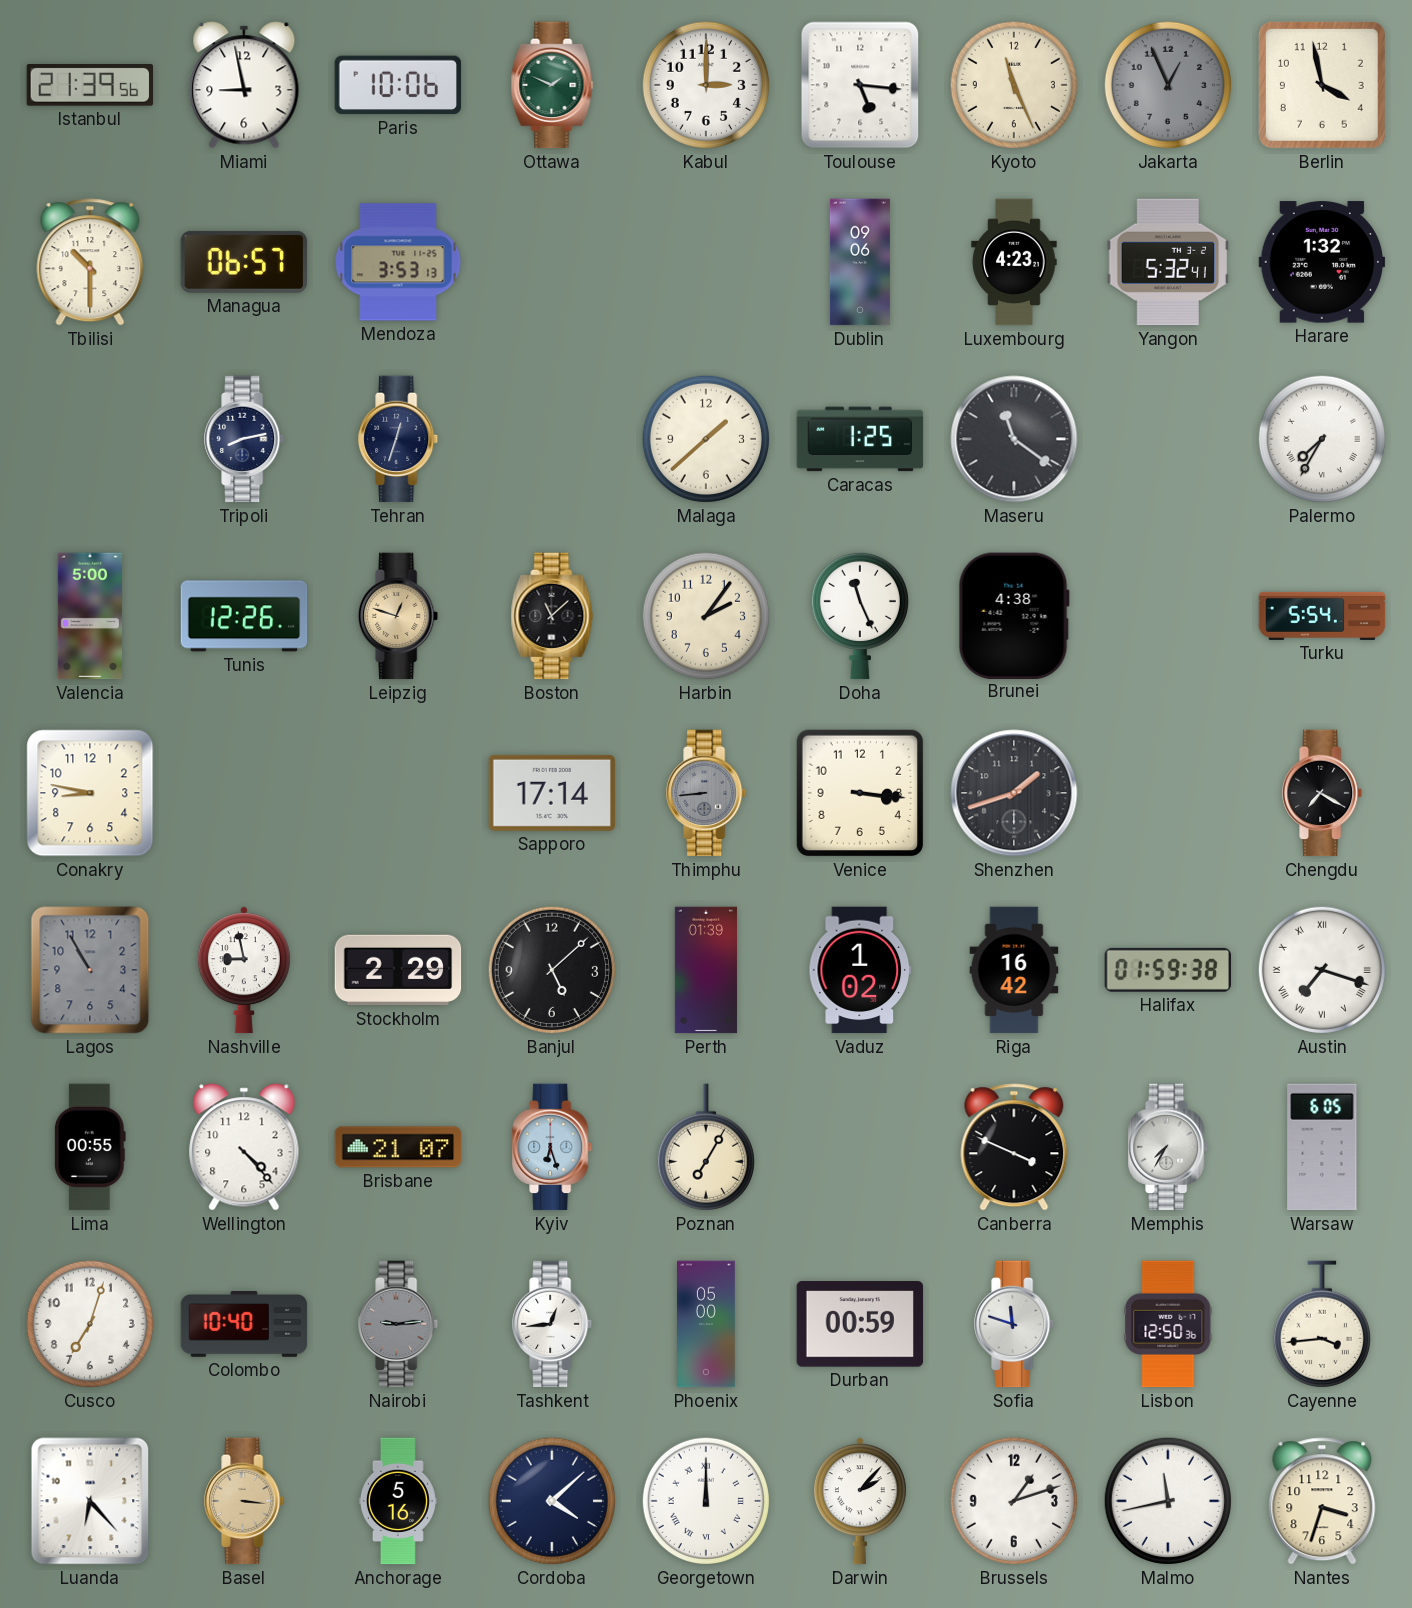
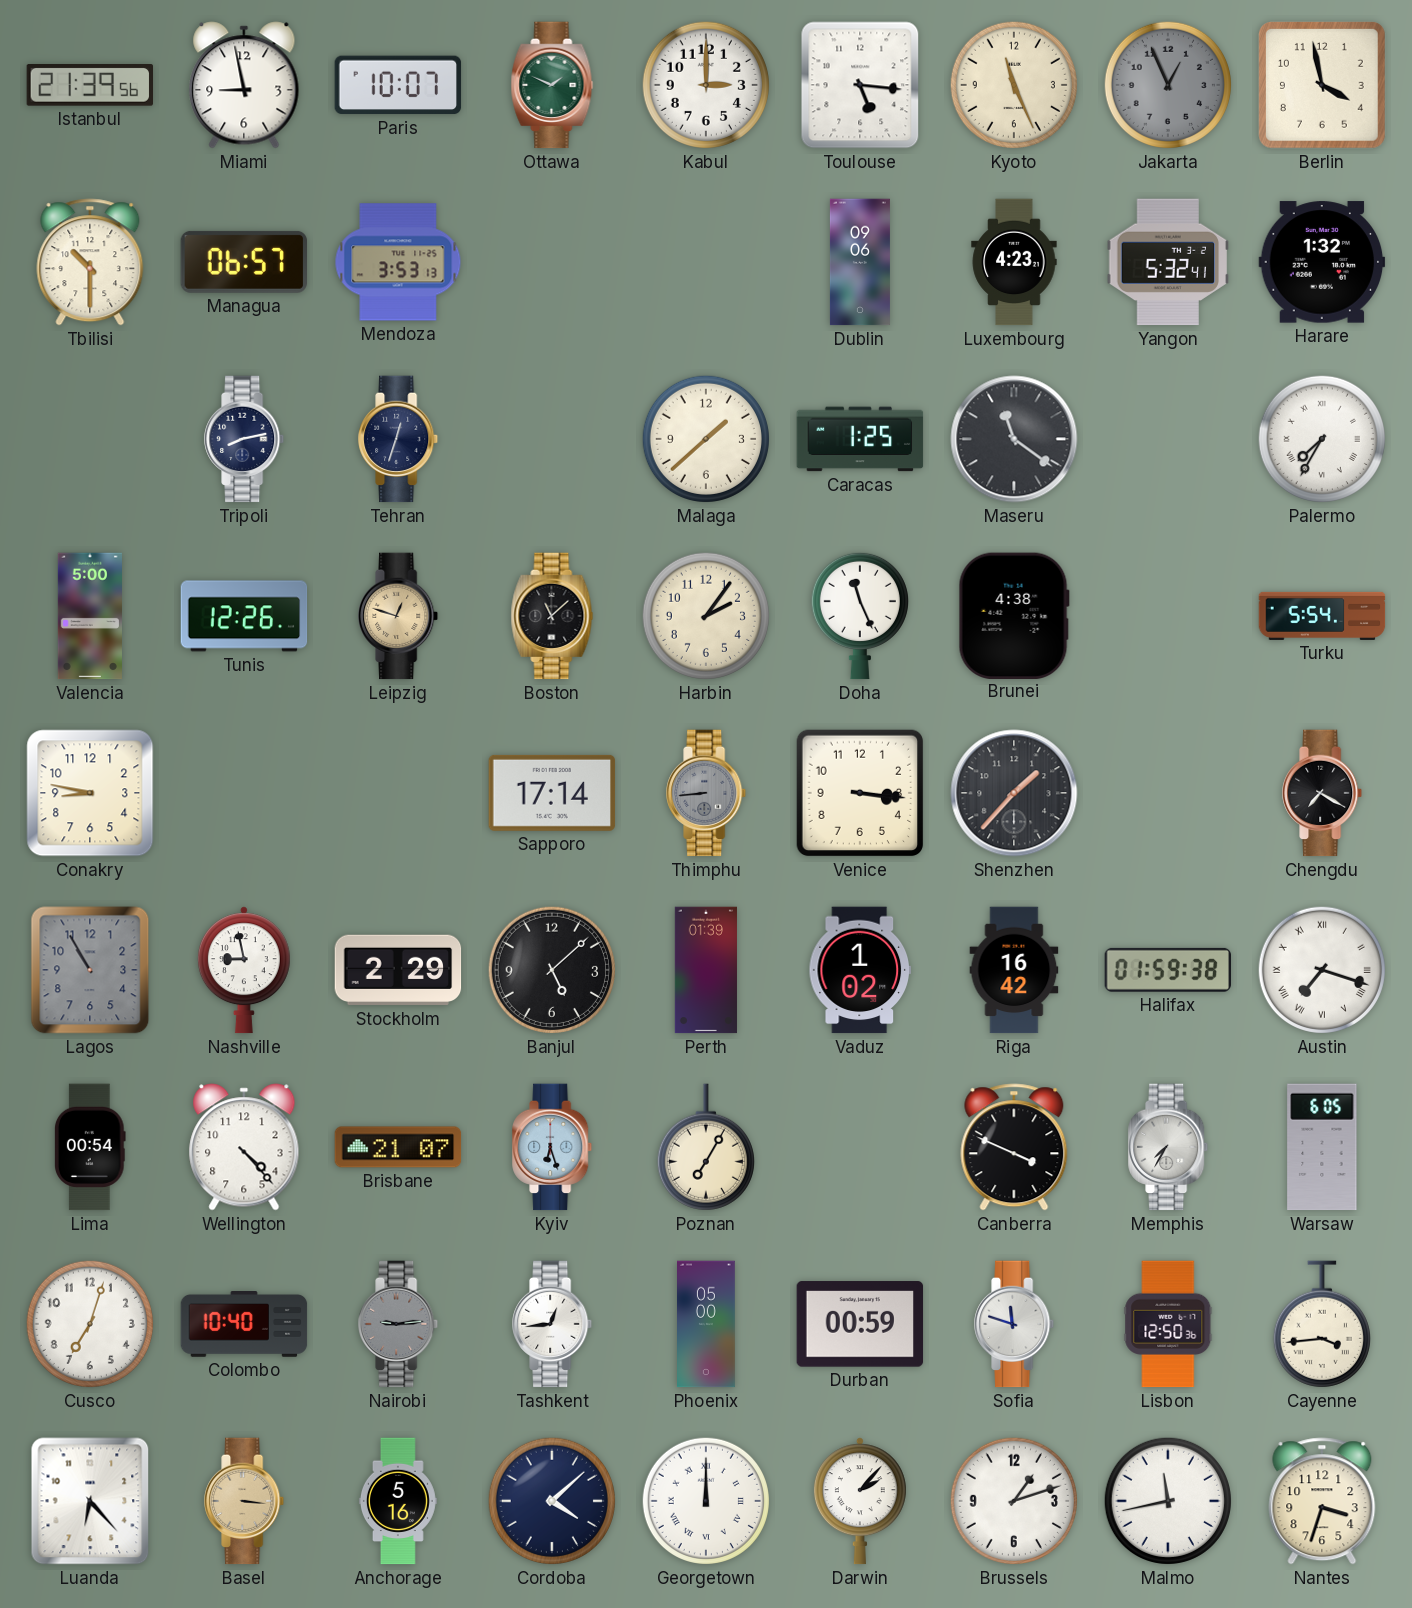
Paris: 10:06 -> 10:07 (398, 85)
Shenzhen: 1:42 -> 1:37 (1014, 793)
Lima: 00:55 -> 00:54 (90, 1147)
